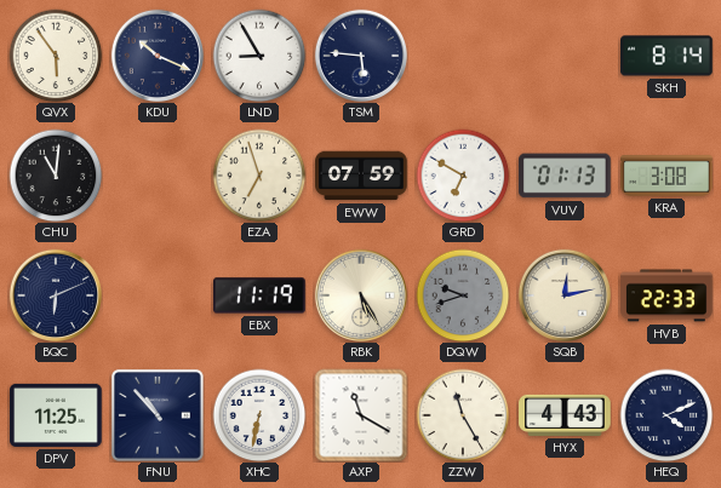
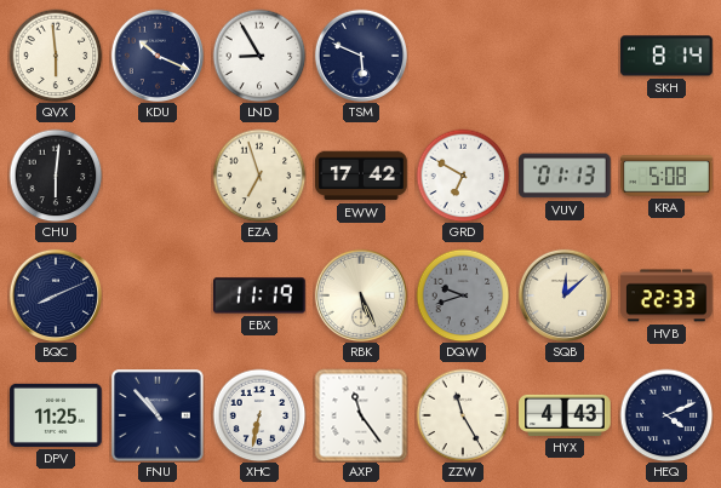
QVX: 5:54 -> 5:59 (56, 56)
TSM: 5:46 -> 5:49 (360, 54)
CHU: 11:01 -> 6:01 (56, 176)
EWW: 07:59 -> 17:42 (361, 176)
KRA: 3:08 -> 5:08 (666, 176)
BQC: 6:11 -> 8:11 (55, 294)
RBK: 5:25 -> 5:26 (360, 294)
SQB: 12:13 -> 12:08 (563, 294)
AXP: 11:20 -> 11:24 (361, 415)
